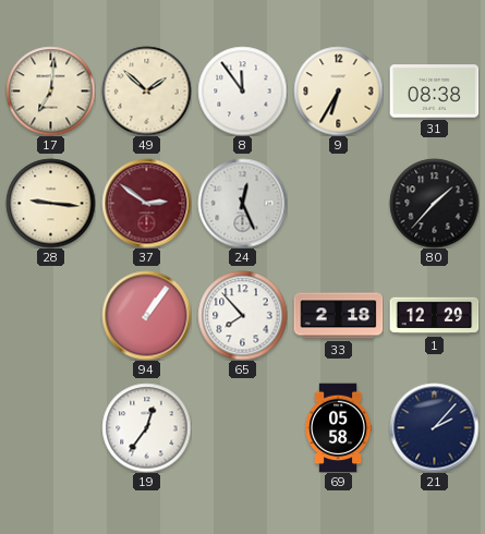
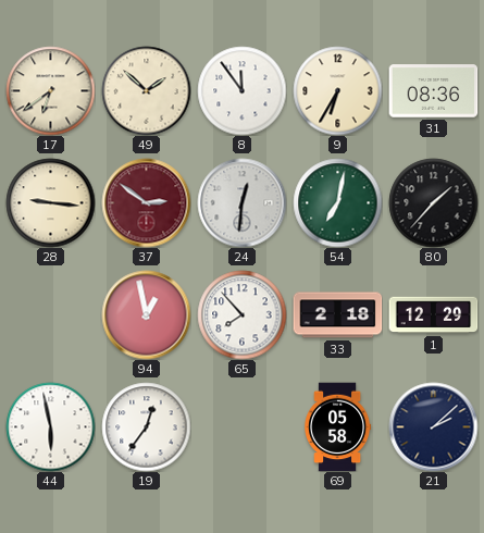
17: 7:01 -> 6:39 (50, 90)
31: 08:38 -> 08:36 (433, 91)
24: 12:26 -> 12:31 (241, 202)
54: none -> 7:02 (337, 202)
94: 1:06 -> 12:58 (146, 314)
44: none -> 5:58 (50, 426)
21: 2:07 -> 2:08 (433, 426)
